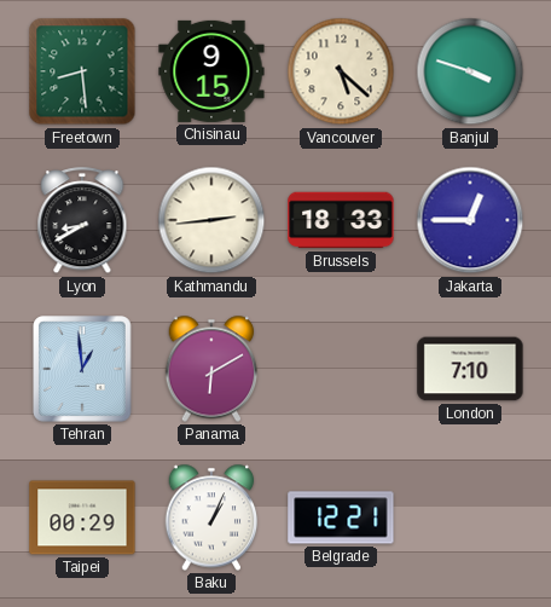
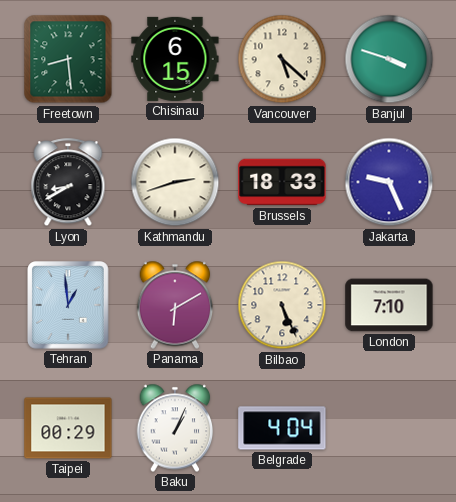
Chisinau: 9:15 -> 6:15 (175, 59)
Kathmandu: 2:44 -> 2:42 (175, 182)
Jakarta: 12:45 -> 9:26 (389, 182)
Bilbao: none -> 5:26 (282, 305)
Belgrade: 12:21 -> 4:04 (282, 428)
